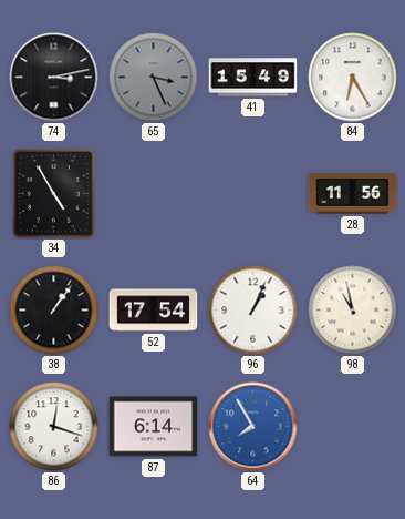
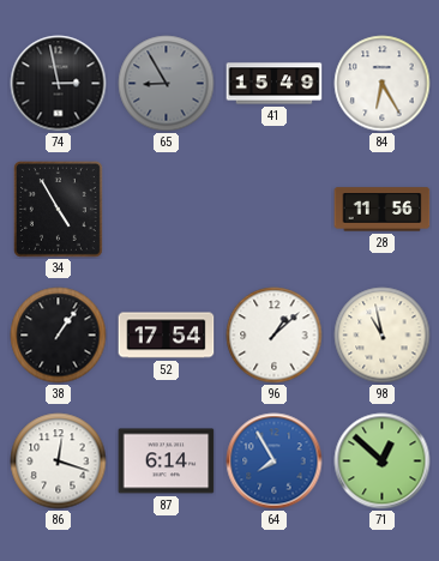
74: 3:13 -> 2:58 (59, 84)
65: 3:26 -> 8:55 (167, 84)
96: 1:04 -> 1:08 (275, 336)
71: none -> 12:52 (383, 462)
